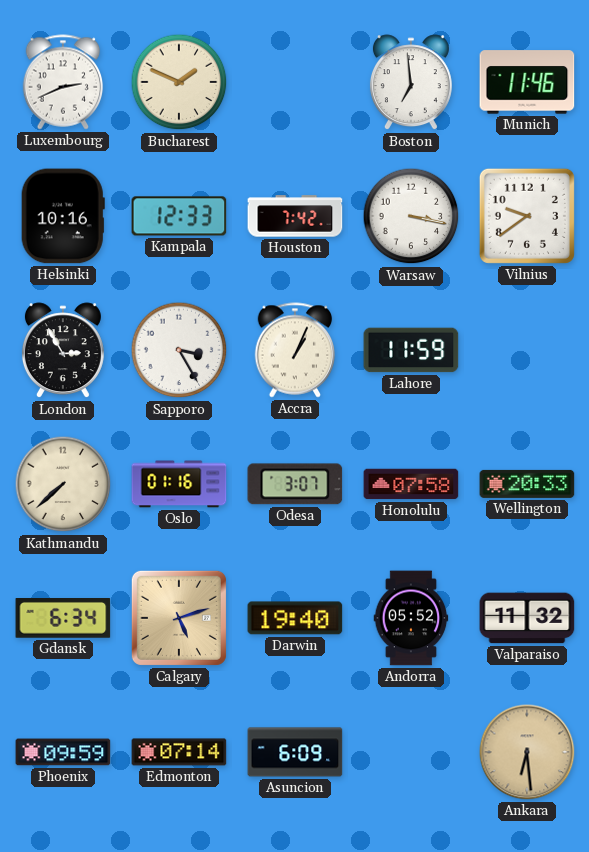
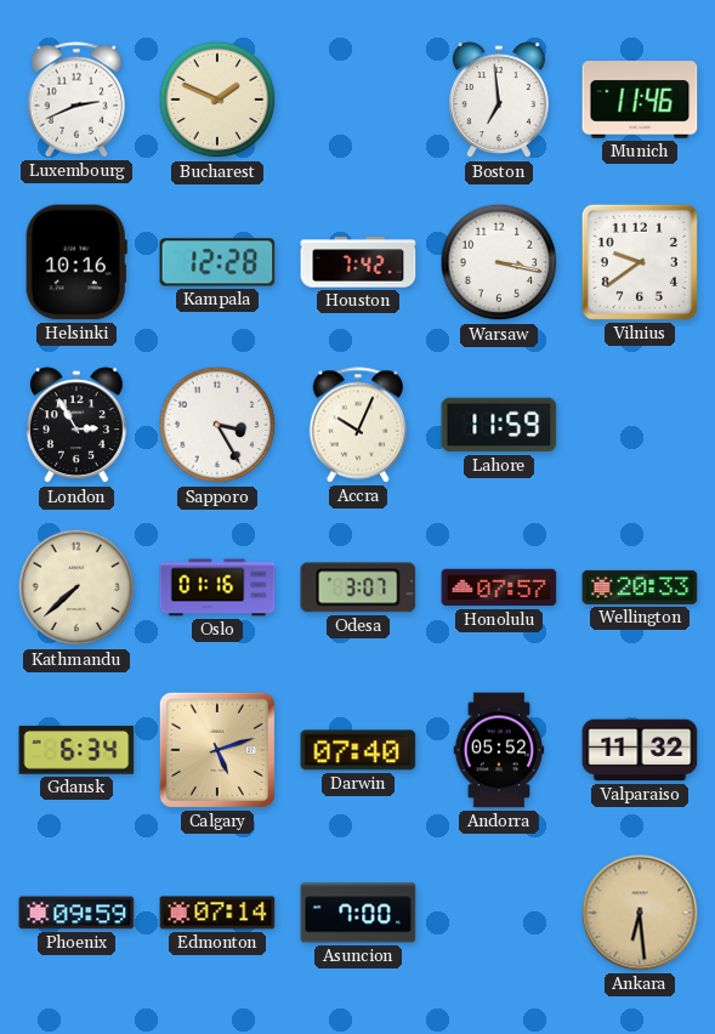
Kampala: 12:33 -> 12:28 (217, 262)
Accra: 1:04 -> 10:04 (358, 425)
Honolulu: 07:58 -> 07:57 (499, 587)
Darwin: 19:40 -> 07:40 (358, 750)
Asuncion: 6:09 -> 7:00 (358, 913)
